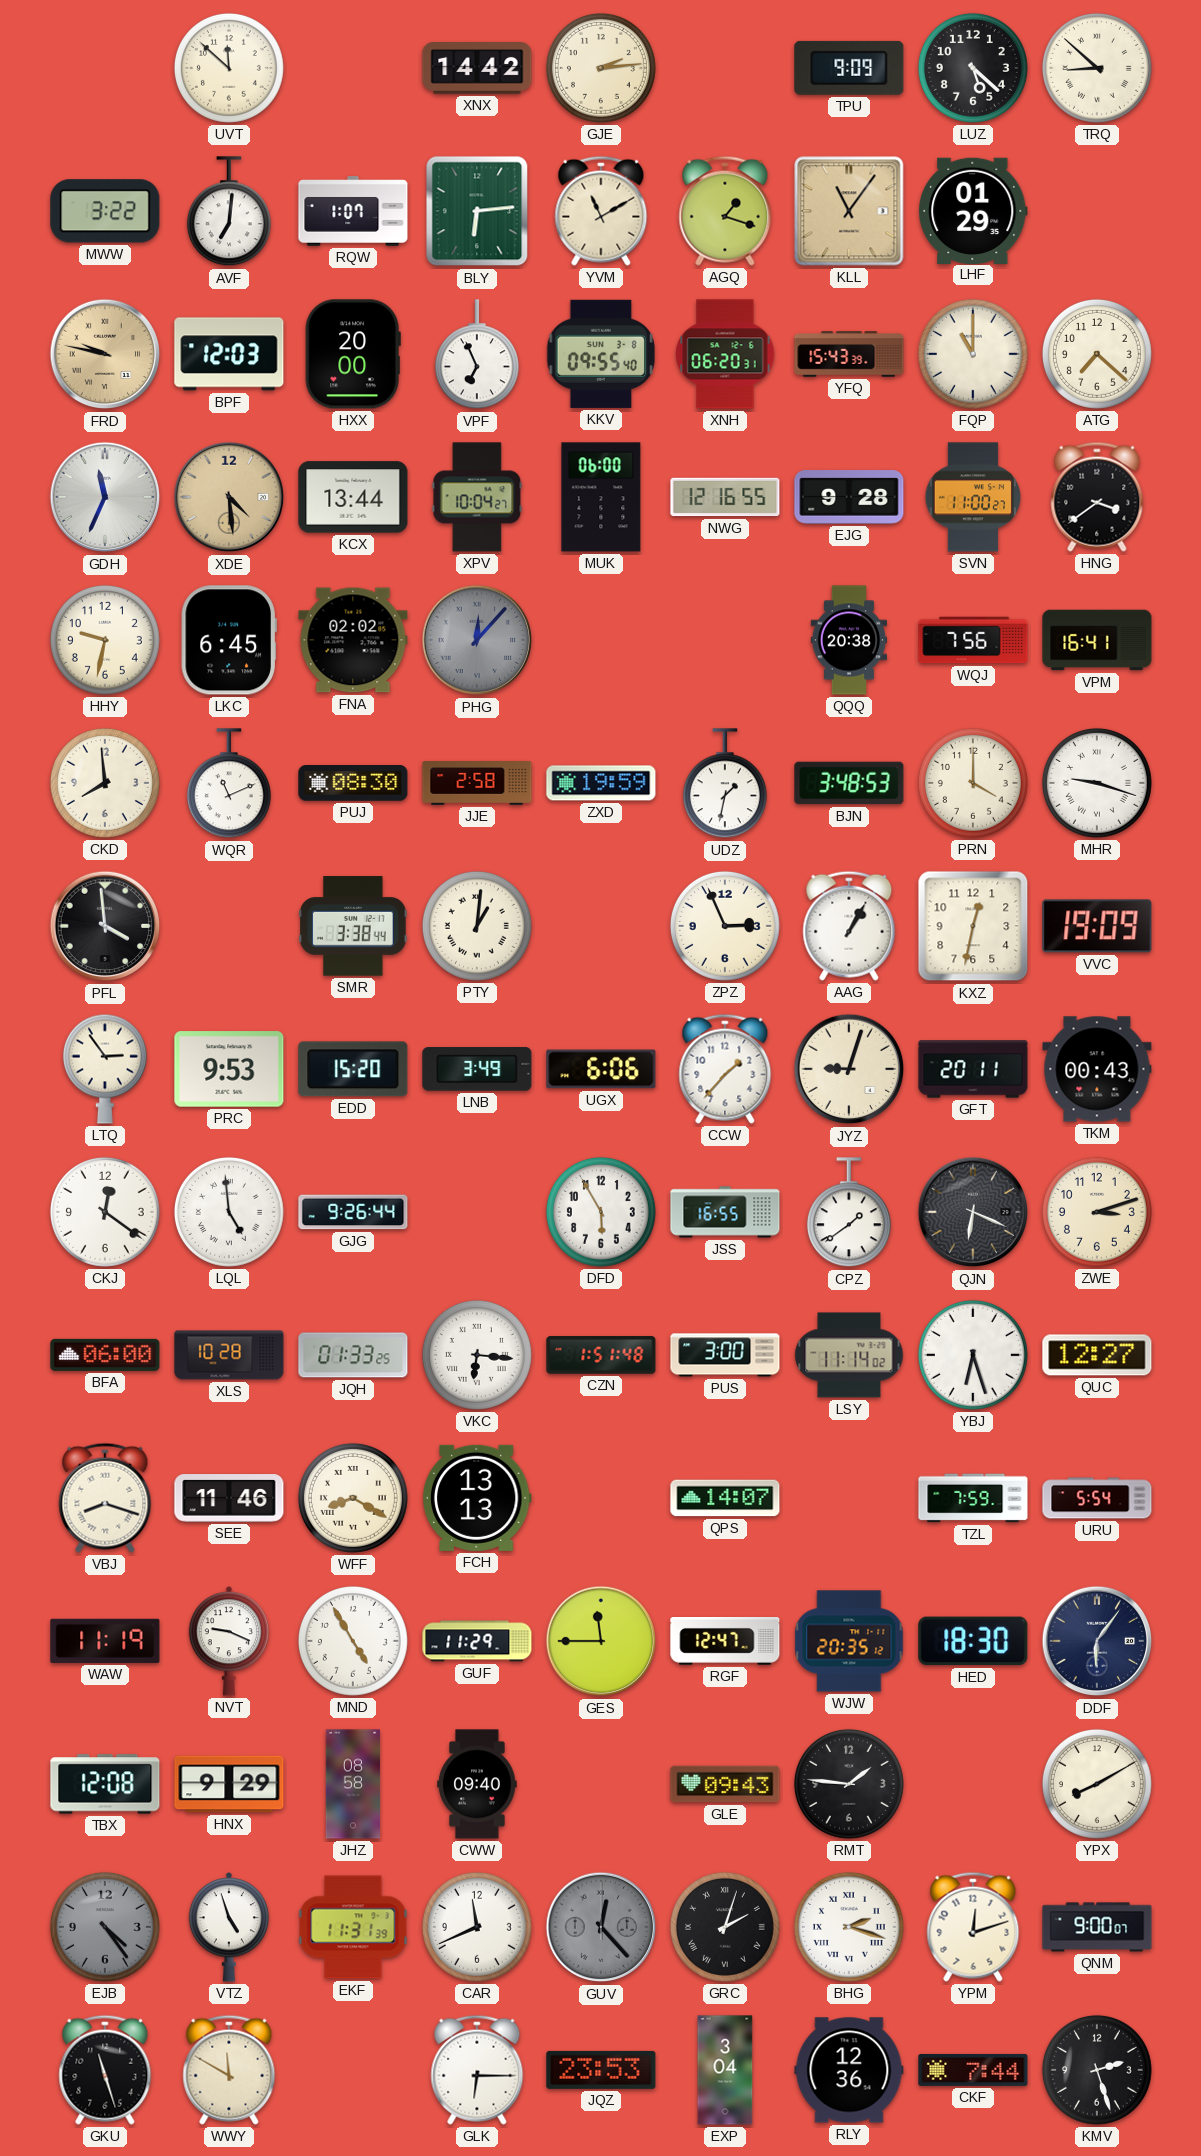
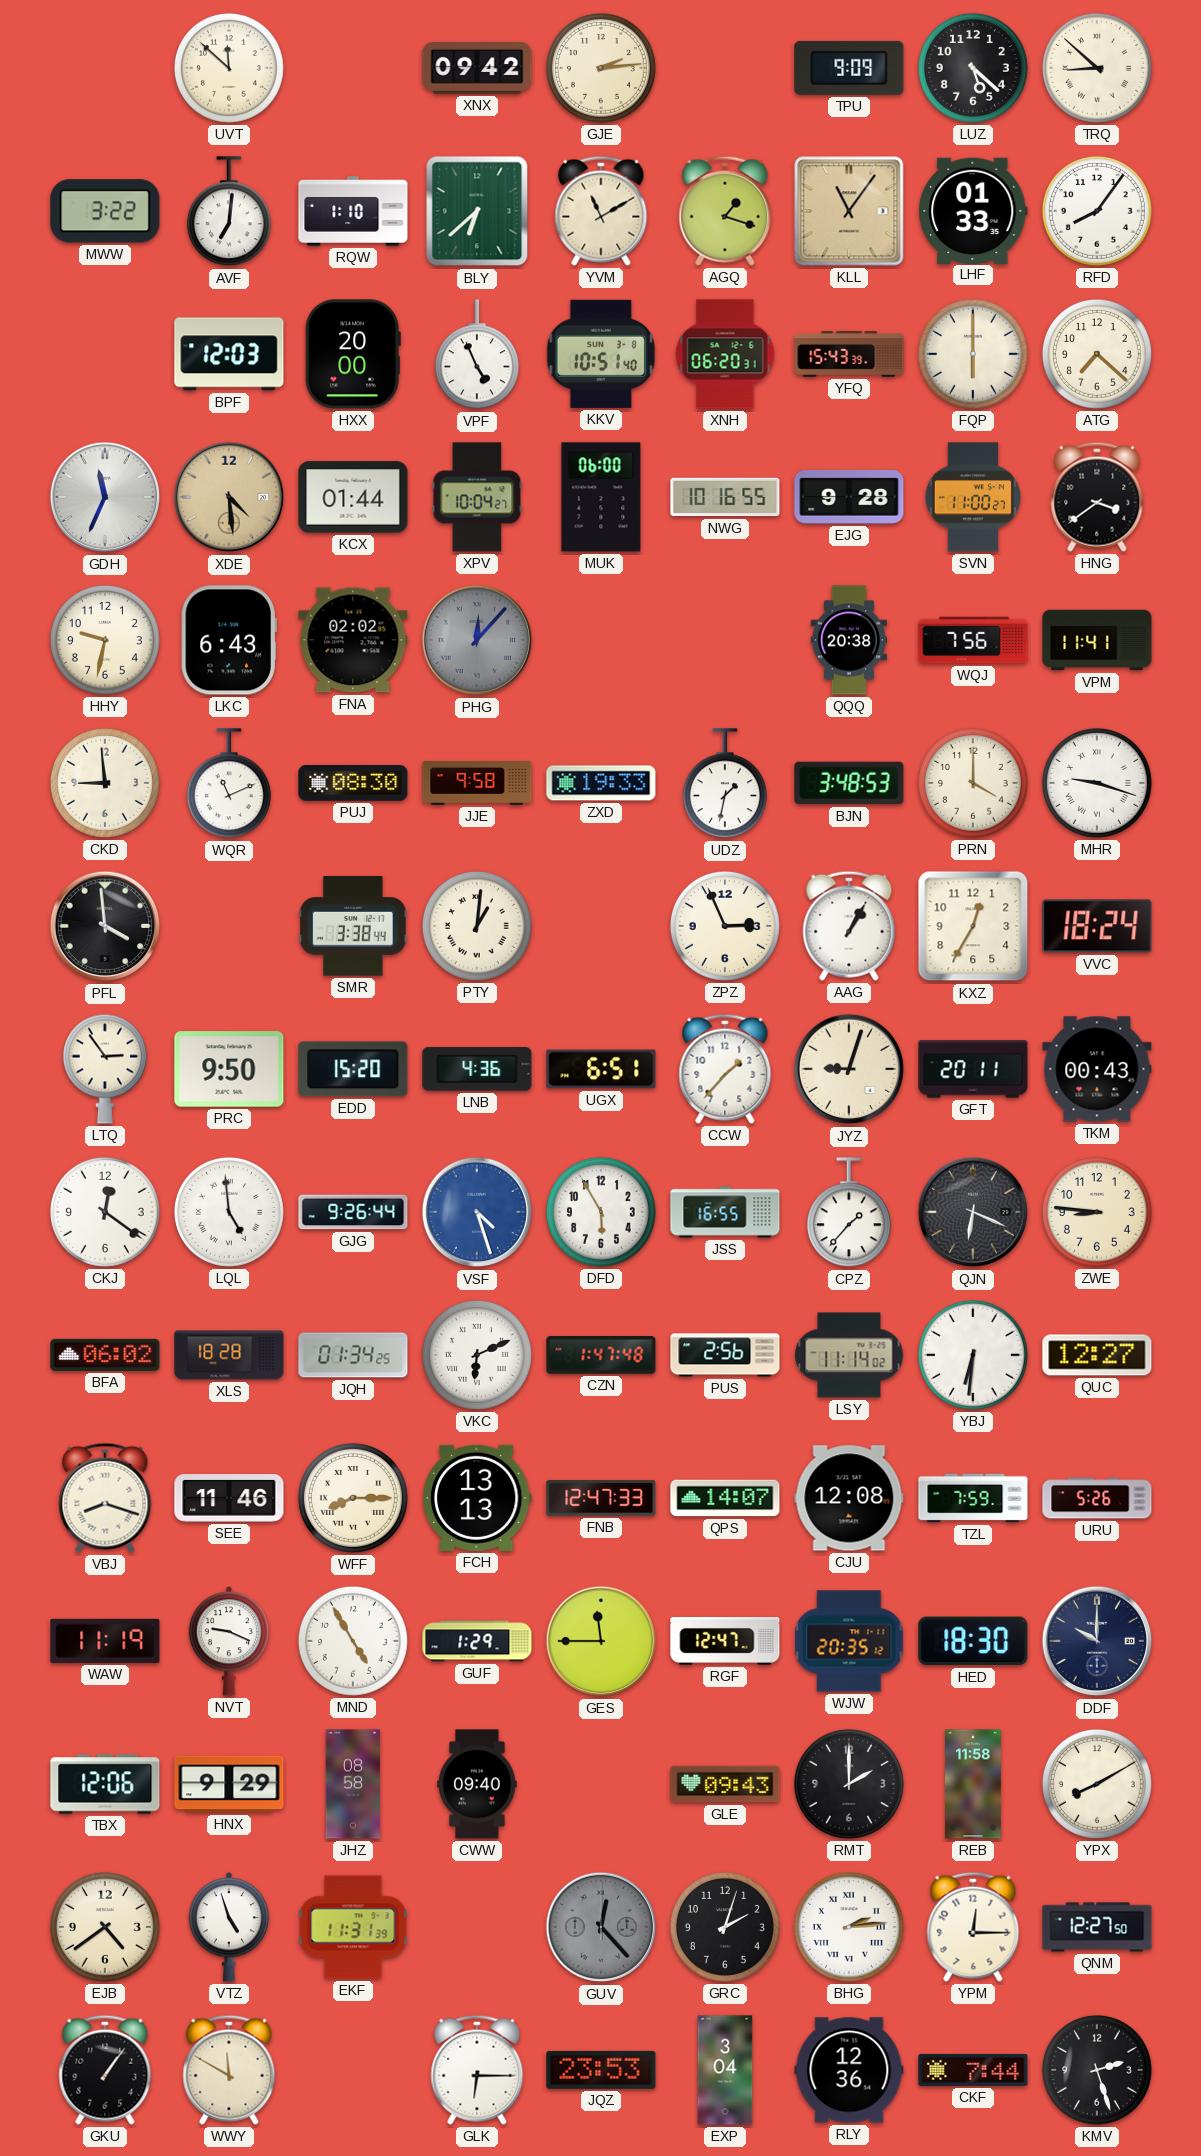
XNX: 14:42 -> 09:42 (477, 69)
RQW: 1:07 -> 1:10 (353, 211)
BLY: 6:14 -> 6:38 (477, 211)
LHF: 01:29 -> 01:33 (973, 210)
RFD: none -> 8:06 (1097, 211)
FRD: 9:47 -> none (105, 354)
VPF: 6:56 -> 4:56 (477, 355)
KKV: 09:55 -> 10:51 (601, 354)
FQP: 11:00 -> 6:00 (973, 354)
KCX: 13:44 -> 01:44 (353, 497)
NWG: 12:16 -> 10:16 (725, 497)
LKC: 6:45 -> 6:43 (229, 640)
VPM: 16:41 -> 11:41 (1097, 640)
CKD: 7:59 -> 8:59 (105, 783)
JJE: 2:58 -> 9:58 (477, 784)
ZXD: 19:59 -> 19:33 (601, 783)
KXZ: 12:32 -> 12:35 (973, 926)
VVC: 19:09 -> 18:24 (1097, 926)
PRC: 9:53 -> 9:50 (229, 1069)
LNB: 3:49 -> 4:36 (477, 1069)
UGX: 6:06 -> 6:51 (601, 1069)
VSF: none -> 4:27 (477, 1212)
CPZ: 1:39 -> 1:37 (849, 1213)
ZWE: 3:12 -> 8:46 (1097, 1212)
BFA: 06:00 -> 06:02 (105, 1355)
XLS: 10:28 -> 18:28 (229, 1355)
JQH: 01:33 -> 01:34 (353, 1355)
VKC: 6:16 -> 6:11 (477, 1355)
CZN: 1:51 -> 1:47 (601, 1355)
PUS: 3:00 -> 2:56 (725, 1355)
YBJ: 6:27 -> 6:31 (973, 1355)
WFF: 8:20 -> 8:15 (353, 1498)
FNB: none -> 12:47 (601, 1498)
CJU: none -> 12:08 (849, 1498)
URU: 5:54 -> 5:26 (1097, 1498)
GUF: 11:29 -> 1:29 (477, 1641)
DDF: 6:06 -> 10:00 (1097, 1641)
TBX: 12:08 -> 12:06 (105, 1784)
RMT: 1:46 -> 2:00 (849, 1784)
REB: none -> 11:58 (974, 1784)
EJB: 4:24 -> 4:39 (105, 1927)
EJB dial: grey -> cream (105, 1927)
CAR: 11:41 -> none (477, 1927)
GRC numerals: Roman -> Arabic (725, 1927)
BHG: 2:18 -> 2:14 (849, 1927)
YPM: 12:12 -> 12:15 (973, 1927)
QNM: 9:00 -> 12:27 (1097, 1927)
GKU: 11:27 -> 1:06 (105, 2070)
